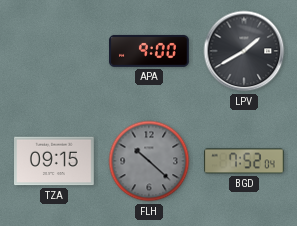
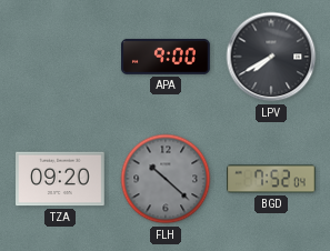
LPV: 1:40 -> 7:40 (271, 57)
TZA: 09:15 -> 09:20 (61, 179)
